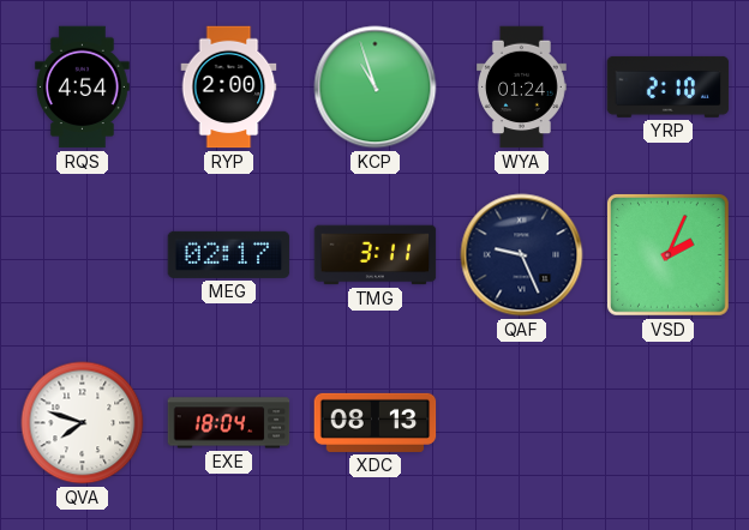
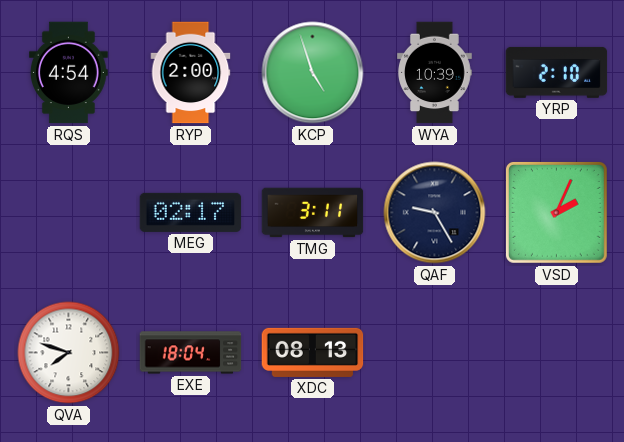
KCP: 10:57 -> 4:57 (313, 73)
WYA: 01:24 -> 10:39 (435, 73)
QAF: 9:26 -> 9:25 (435, 213)
